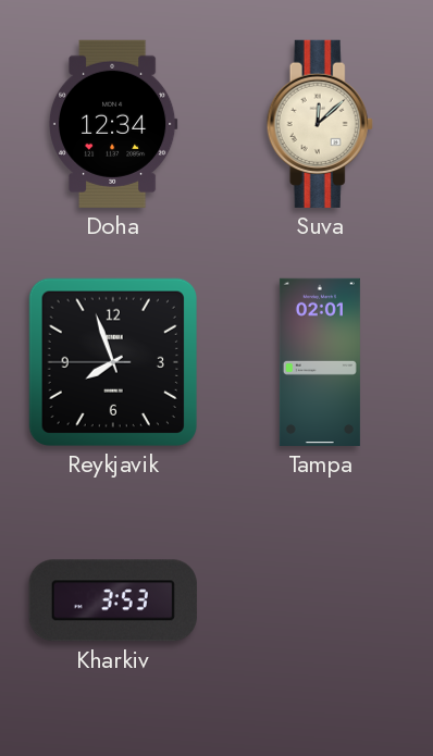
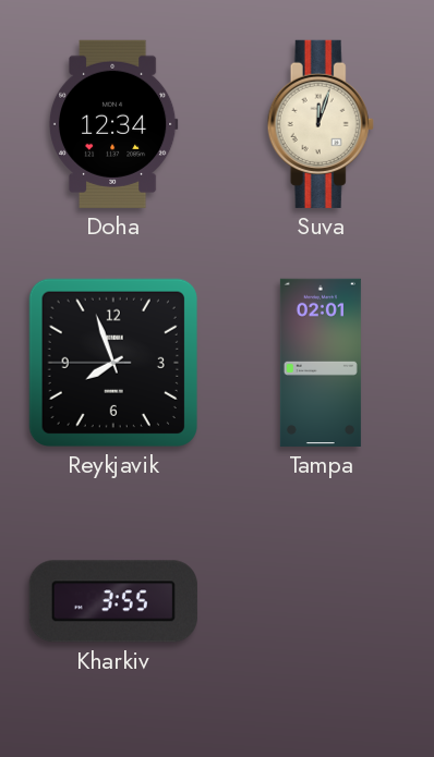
Suva: 12:08 -> 12:03 (321, 124)
Kharkiv: 3:53 -> 3:55 (113, 601)
